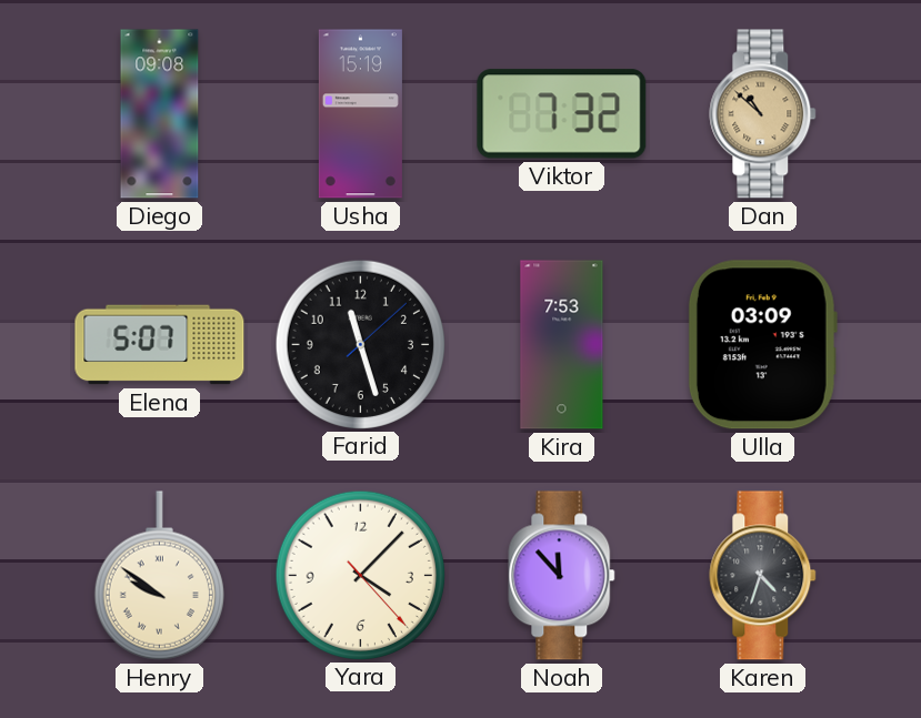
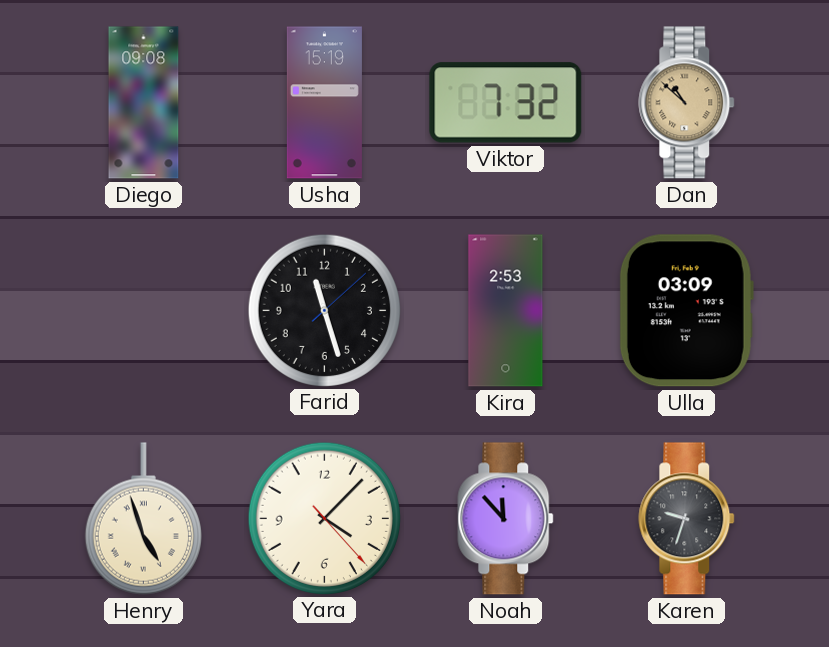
Elena: 5:07 -> none (160, 345)
Kira: 7:53 -> 2:53 (506, 311)
Henry: 9:51 -> 4:57 (143, 519)
Karen: 4:33 -> 9:33 (687, 519)
